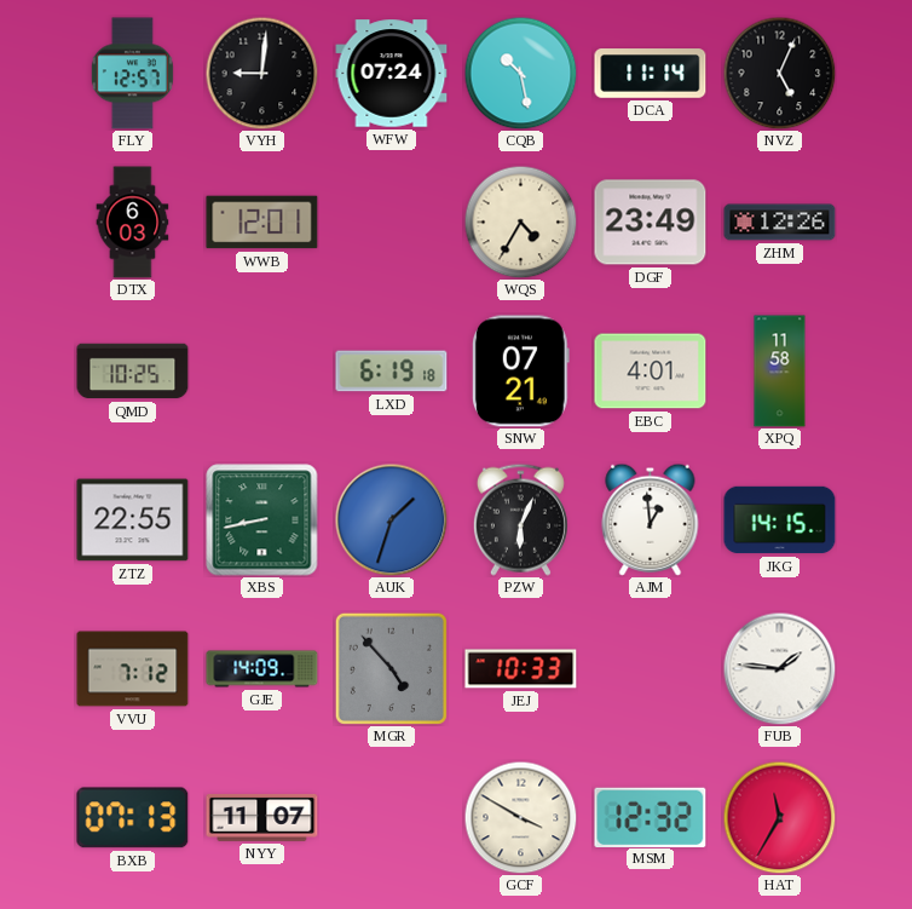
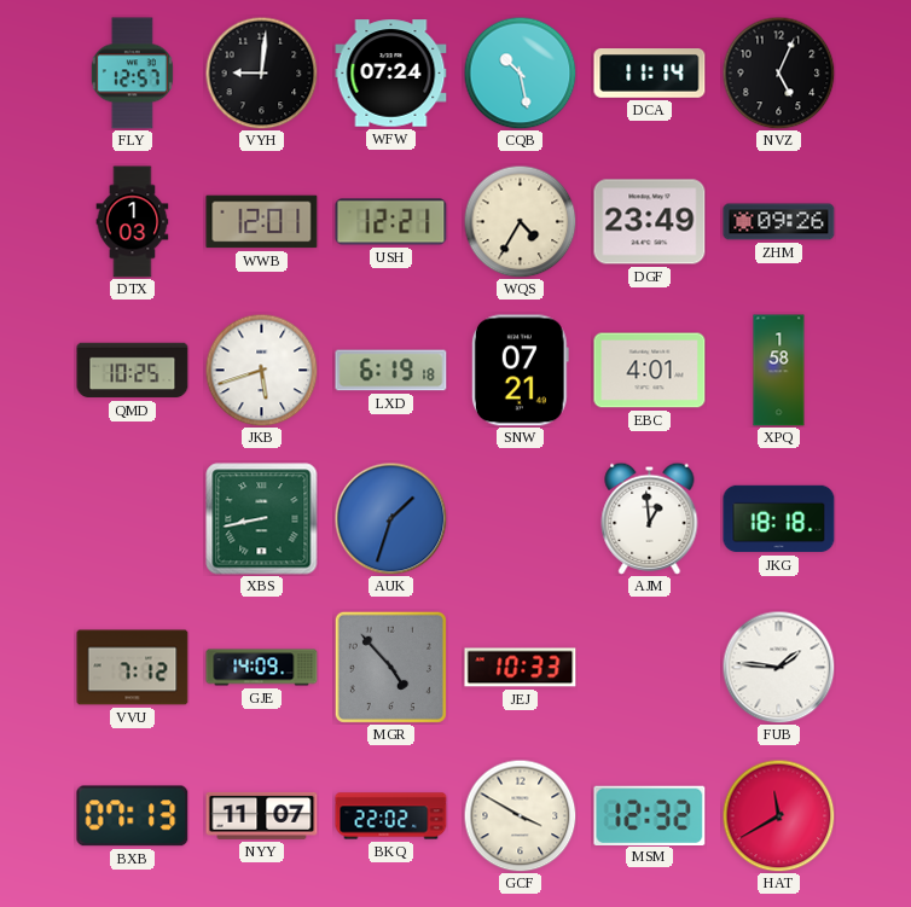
DTX: 6:03 -> 1:03 (133, 222)
USH: none -> 12:21 (391, 222)
ZHM: 12:26 -> 09:26 (779, 222)
JKB: none -> 5:42 (261, 370)
XPQ: 11:58 -> 1:58 (779, 371)
ZTZ: 22:55 -> none (133, 520)
PZW: 6:04 -> none (520, 519)
JKG: 14:15 -> 18:18 (779, 519)
BKQ: none -> 22:02 (391, 816)
HAT: 11:35 -> 11:40 (778, 815)
